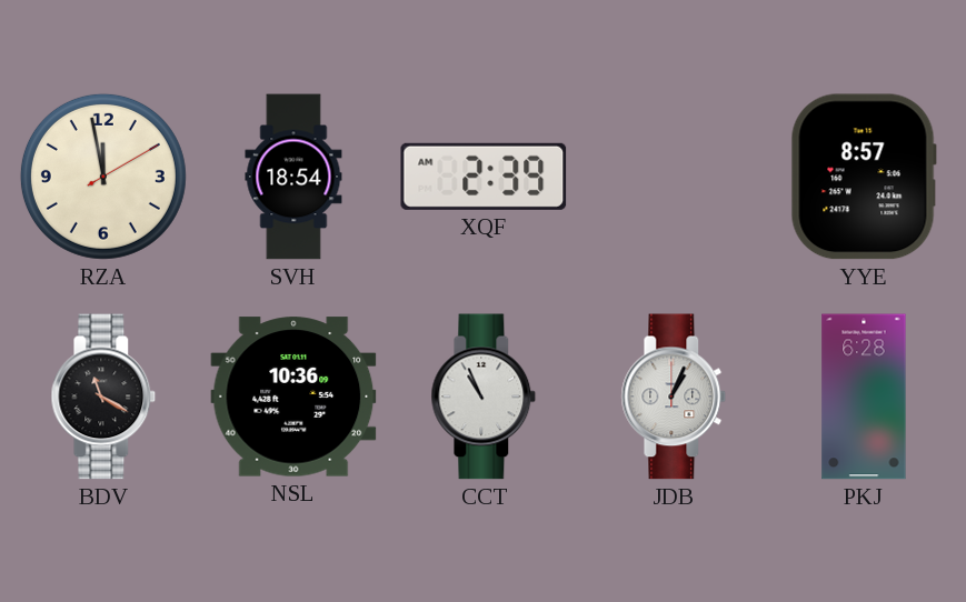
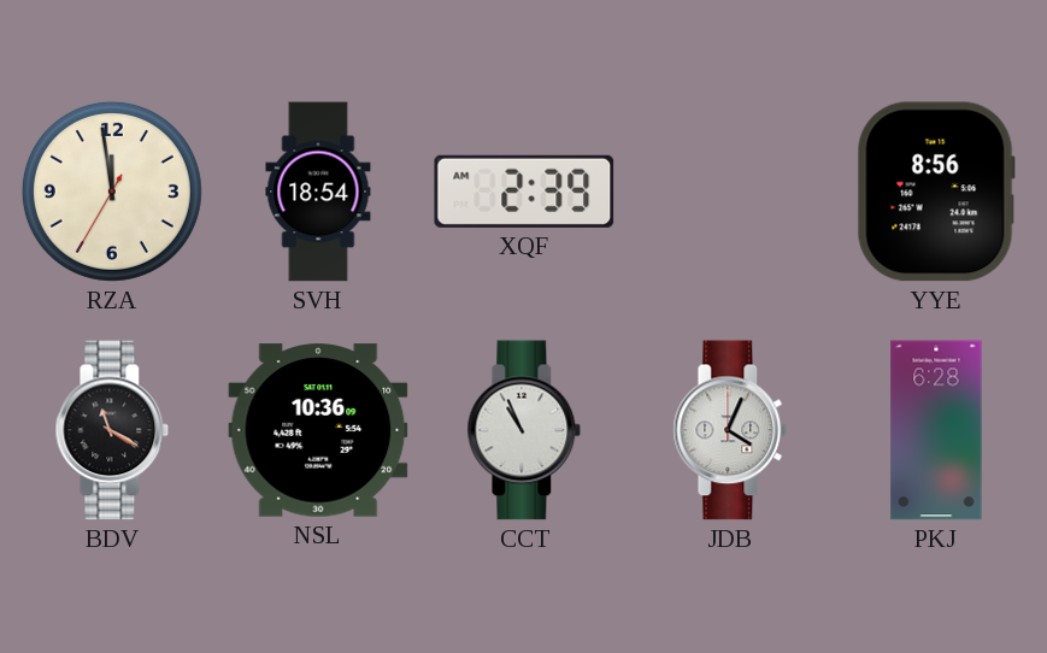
RZA: 11:58:10 -> 11:58:35 (112, 192)
YYE: 8:57 -> 8:56 (936, 192)
JDB: 1:04 -> 4:04 (730, 430)
